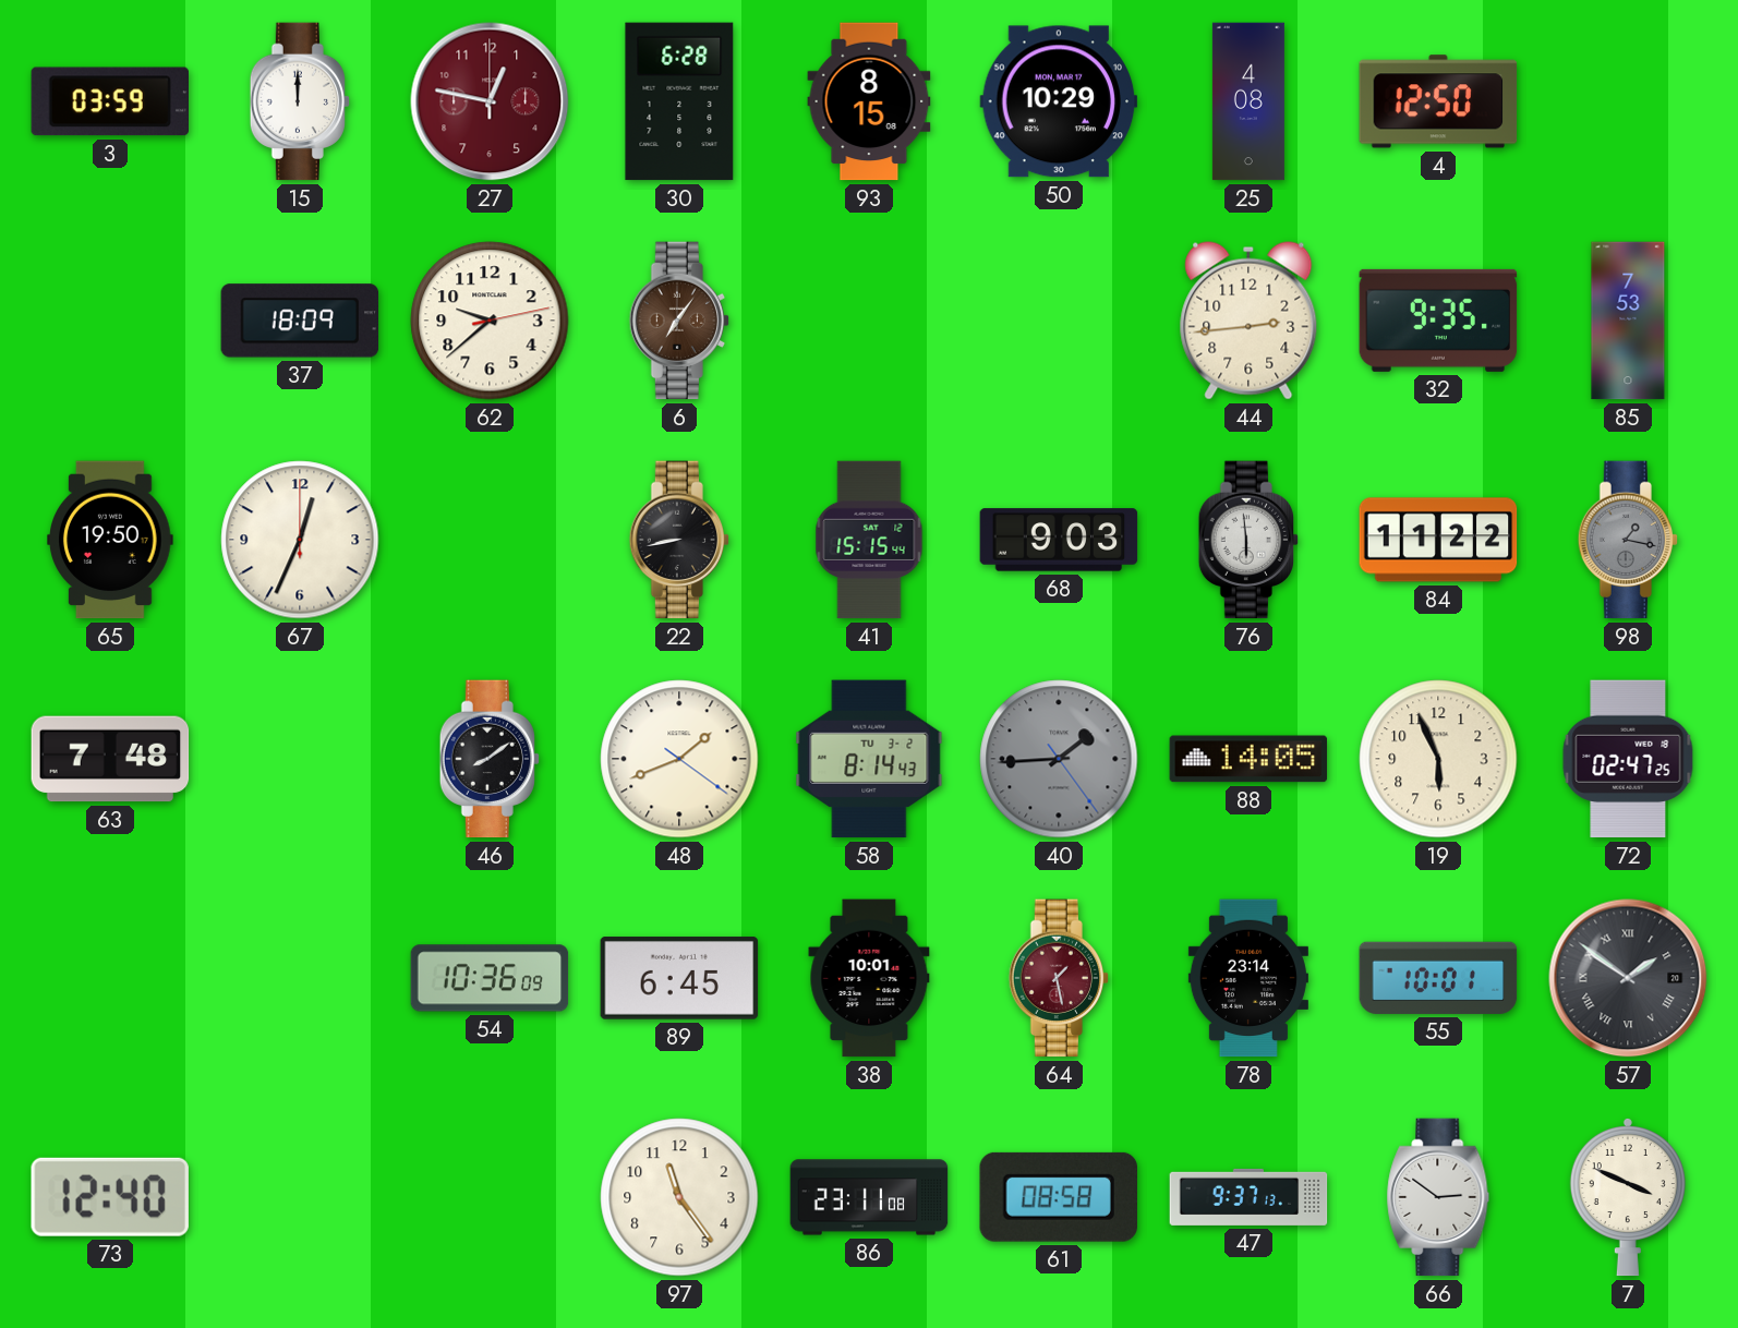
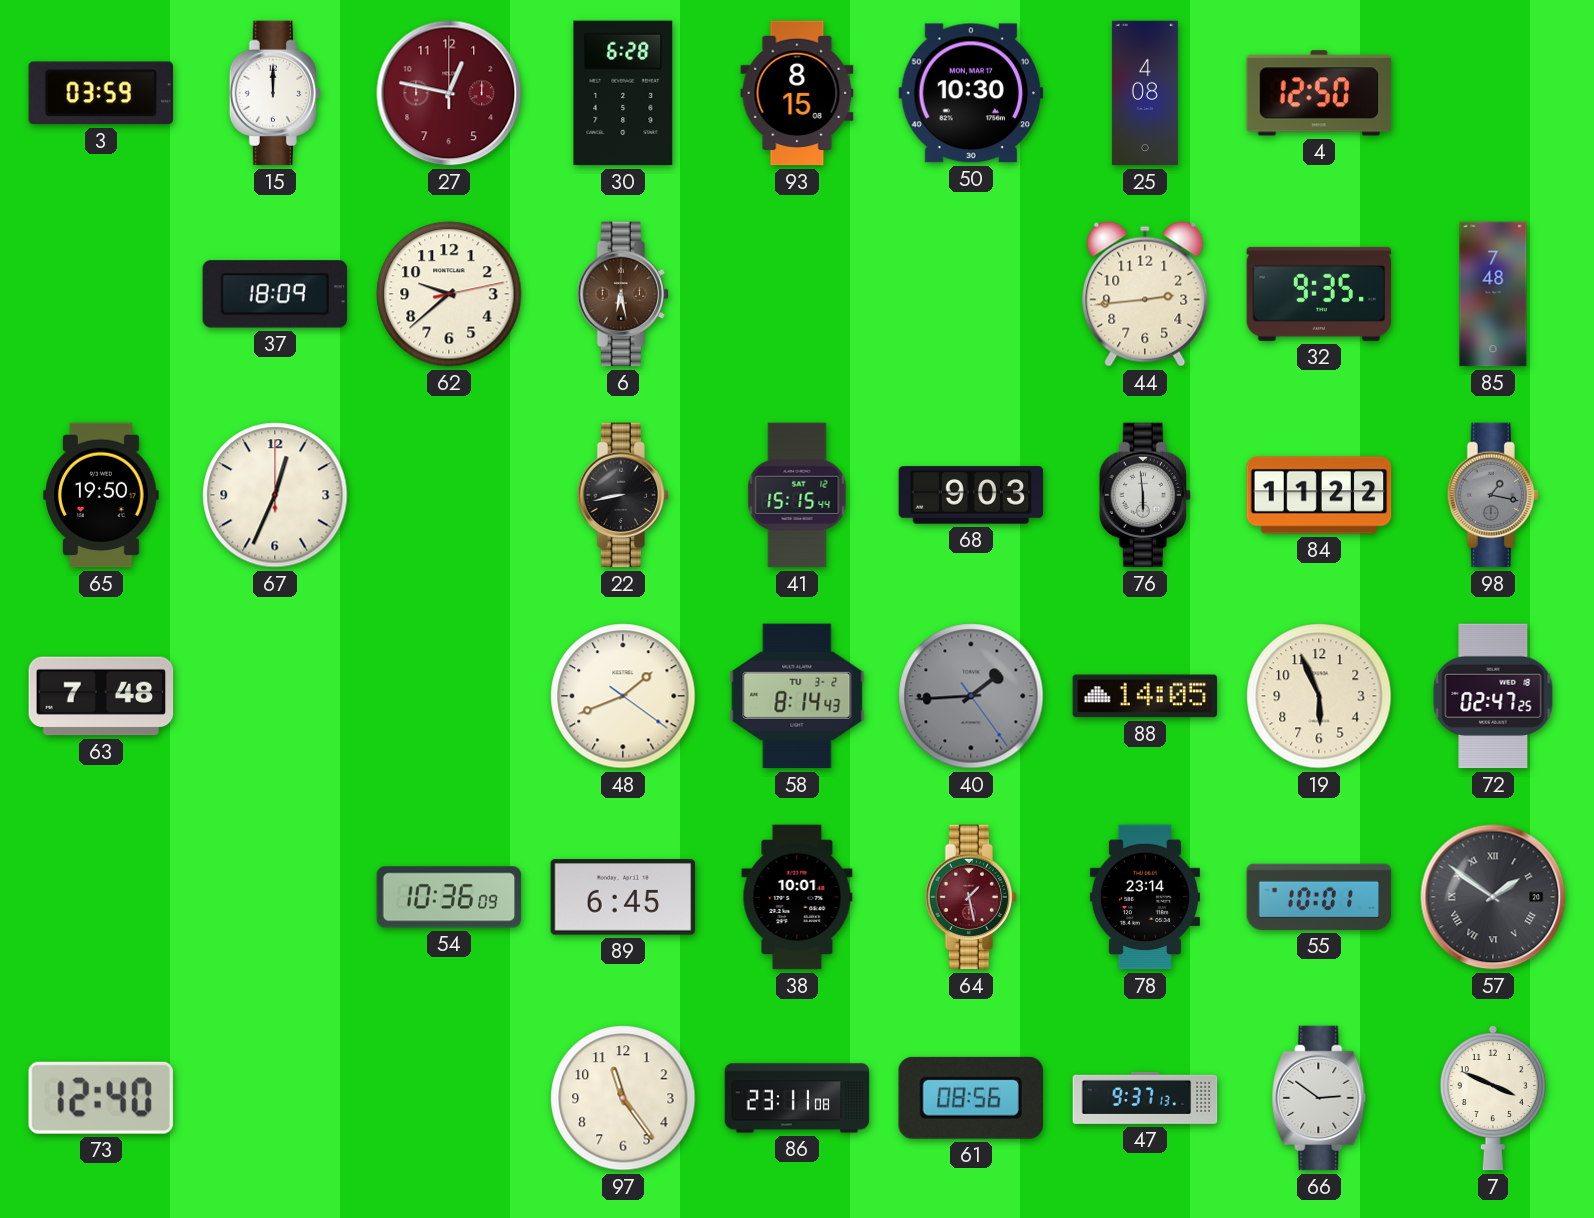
50: 10:29 -> 10:30 (971, 93)
6: 7:06 -> 6:28 (623, 294)
85: 7:53 -> 7:48 (1493, 294)
46: 8:09 -> none (490, 759)
61: 08:58 -> 08:56 (971, 1098)
